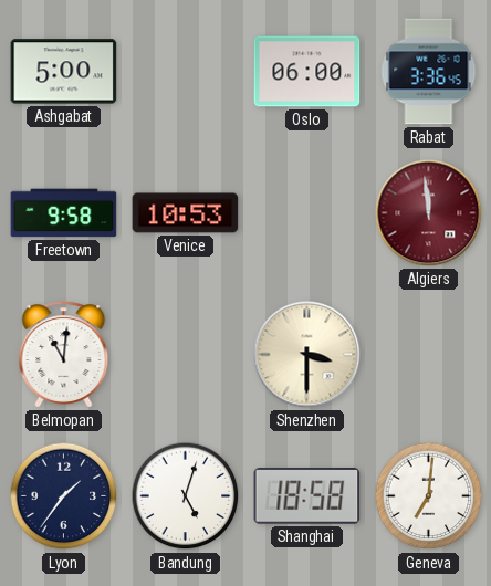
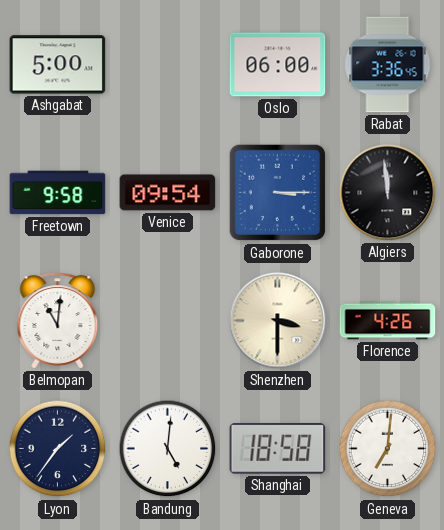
Venice: 10:53 -> 09:54 (168, 193)
Gaborone: none -> 3:15 (278, 193)
Algiers dial: burgundy -> black (388, 193)
Florence: none -> 4:26 (388, 321)
Bandung: 5:03 -> 5:01 (168, 449)
